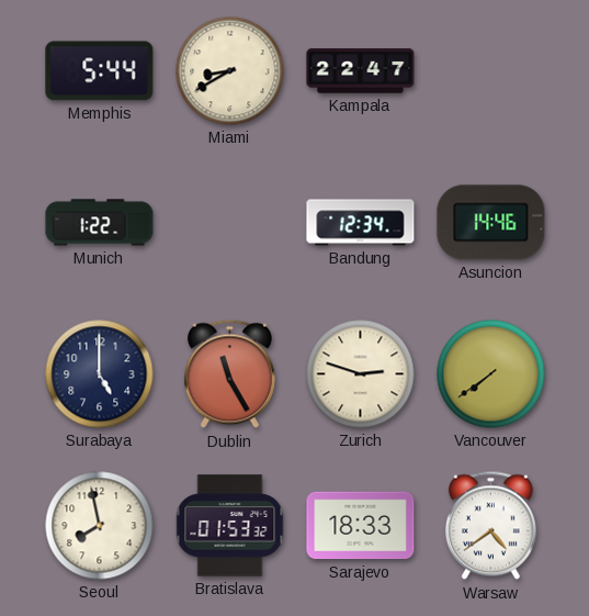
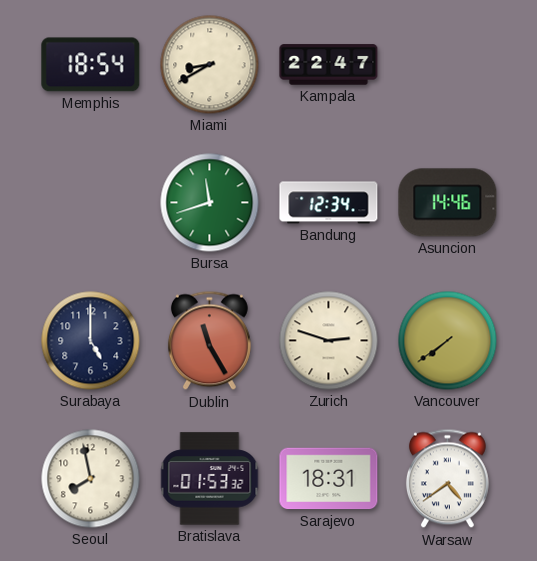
Memphis: 5:44 -> 18:54 (91, 65)
Munich: 1:22 -> none (100, 223)
Bursa: none -> 11:42 (210, 203)
Sarajevo: 18:33 -> 18:31 (329, 479)
